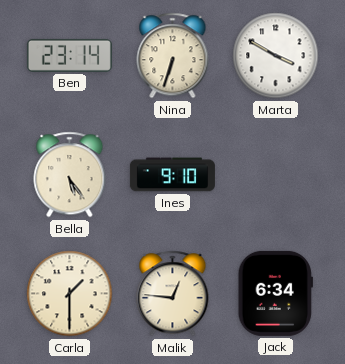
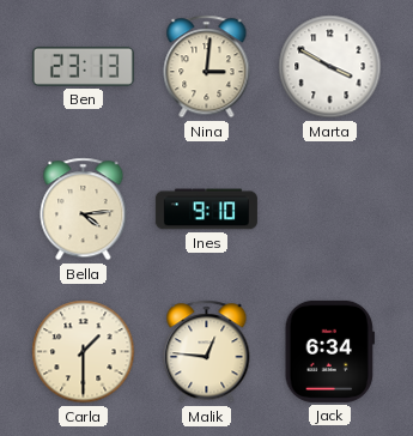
Ben: 23:14 -> 23:13 (83, 66)
Nina: 6:33 -> 3:01 (207, 67)
Bella: 5:24 -> 4:14 (84, 210)
